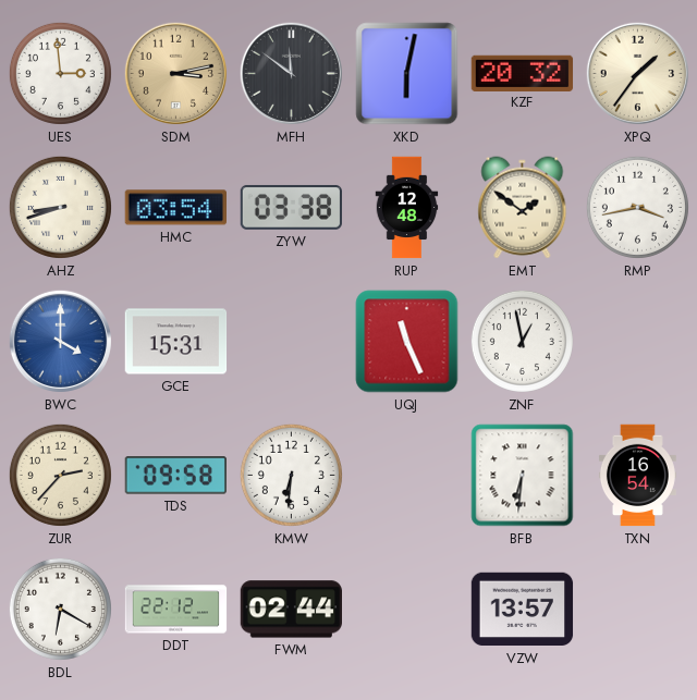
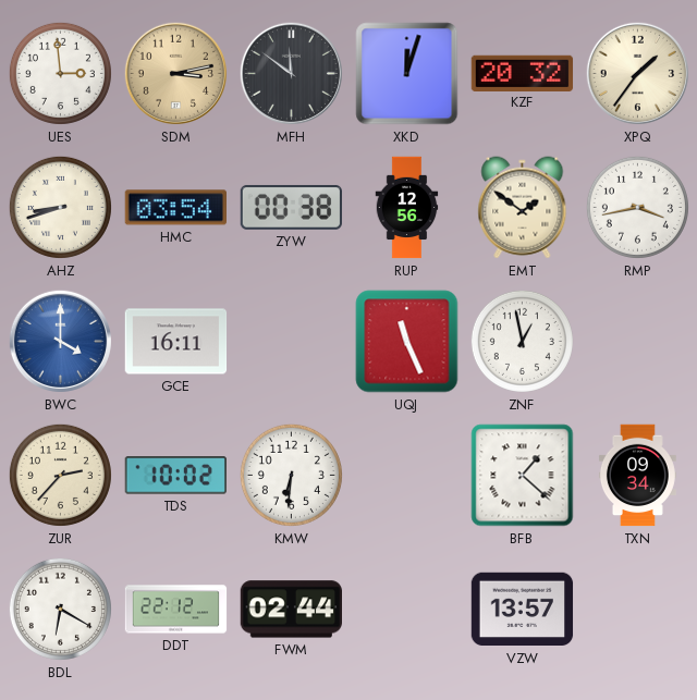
XKD: 6:02 -> 12:03 (407, 74)
ZYW: 03:38 -> 00:38 (291, 207)
RUP: 12:48 -> 12:56 (407, 208)
GCE: 15:31 -> 16:11 (176, 342)
TDS: 09:58 -> 10:02 (175, 476)
BFB: 6:31 -> 1:22 (523, 476)
TXN: 16:54 -> 09:34 (637, 476)
